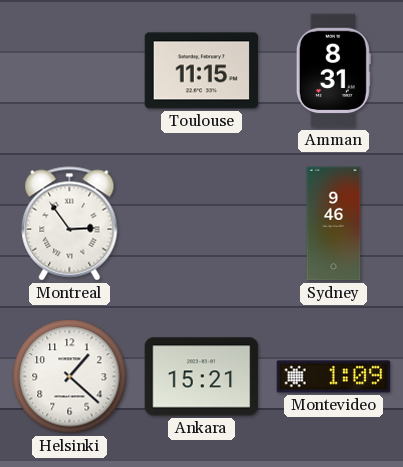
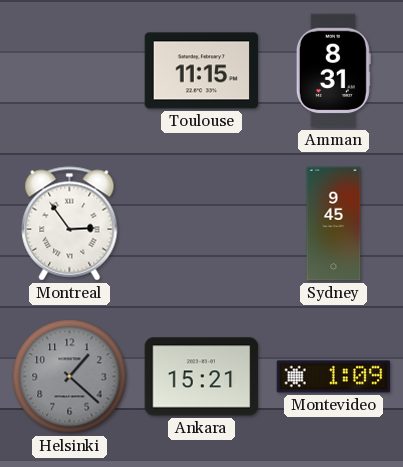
Sydney: 9:46 -> 9:45 (334, 224)
Helsinki dial: white -> grey (70, 377)
